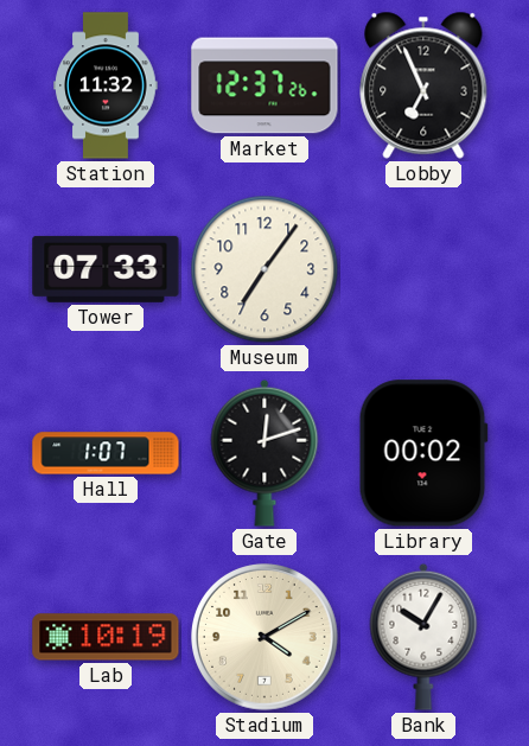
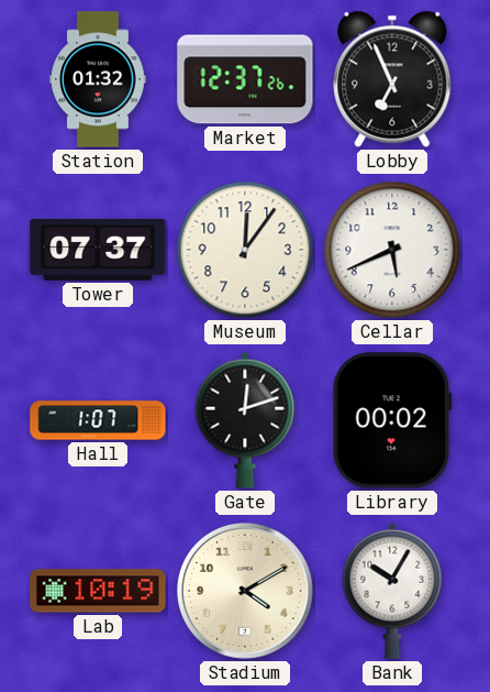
Station: 11:32 -> 01:32 (98, 79)
Tower: 07:33 -> 07:37 (98, 250)
Museum: 7:06 -> 12:06 (245, 250)
Cellar: none -> 5:41 (392, 250)
